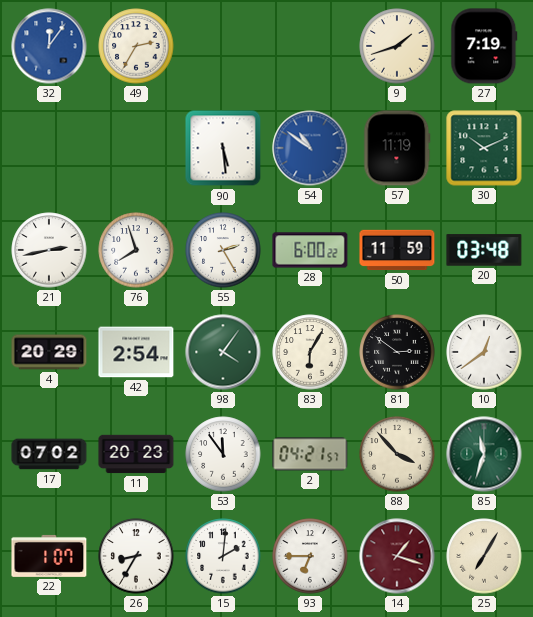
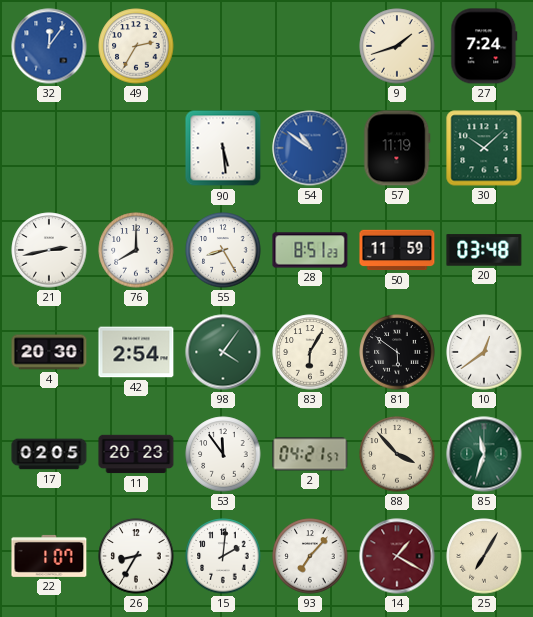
27: 7:19 -> 7:24 (484, 46)
30: 10:11 -> 10:08 (484, 148)
76: 7:57 -> 8:00 (136, 250)
55: 2:25 -> 8:25 (223, 250)
28: 6:00 -> 8:51 (310, 250)
4: 20:29 -> 20:30 (49, 352)
81: 2:51 -> 5:51 (397, 352)
17: 07:02 -> 02:05 (49, 454)
93: 6:45 -> 7:07 (310, 556)
14: 1:18 -> 1:20 (397, 556)
